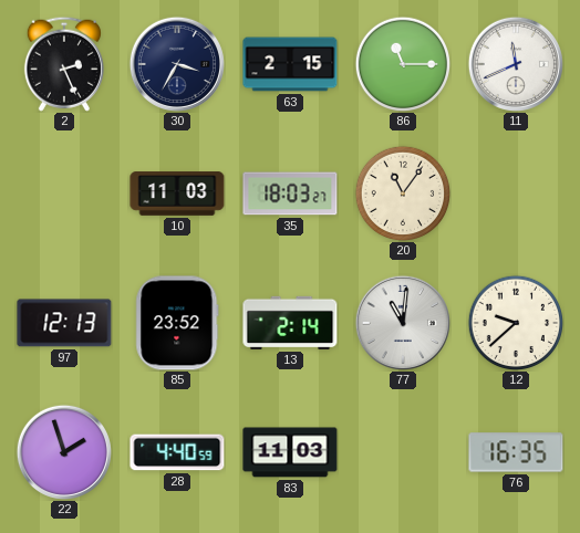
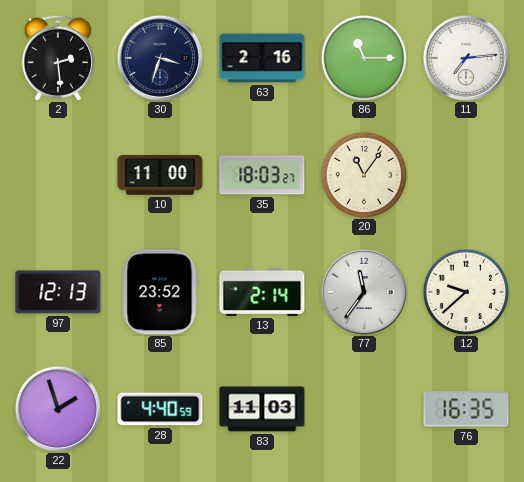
2: 2:26 -> 2:29 (58, 58)
30: 3:35 -> 3:33 (160, 58)
63: 2:15 -> 2:16 (262, 58)
11: 11:41 -> 7:14 (466, 58)
10: 11:03 -> 11:00 (160, 175)
77: 11:01 -> 11:36 (364, 292)
